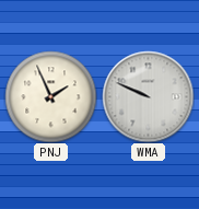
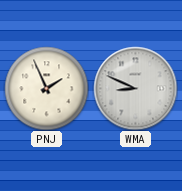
WMA: 9:49 -> 8:49 (135, 88)
